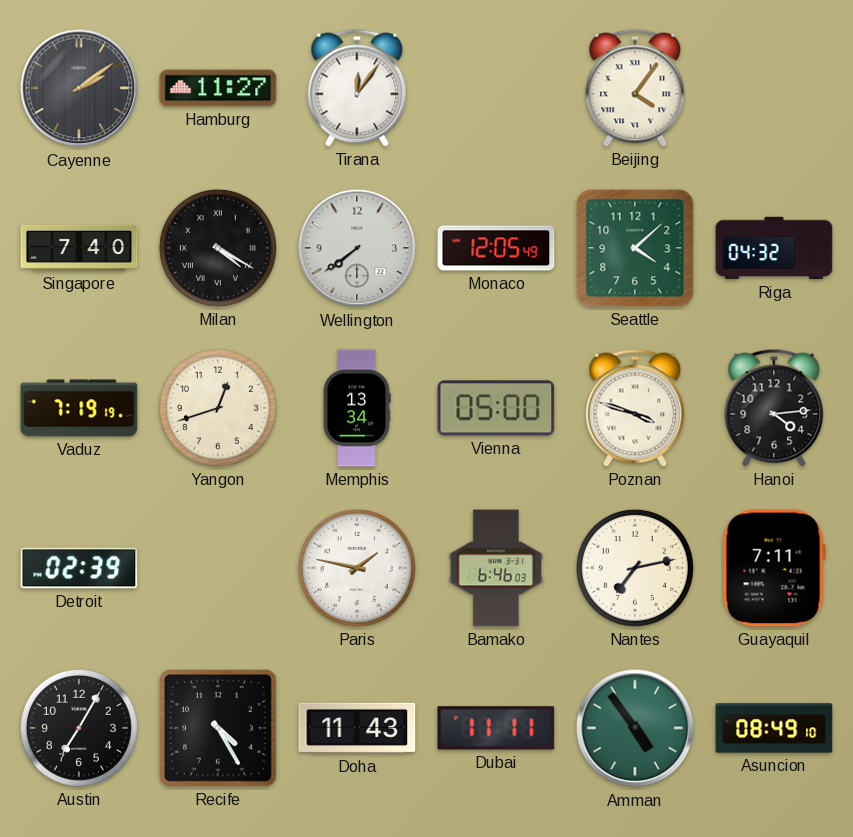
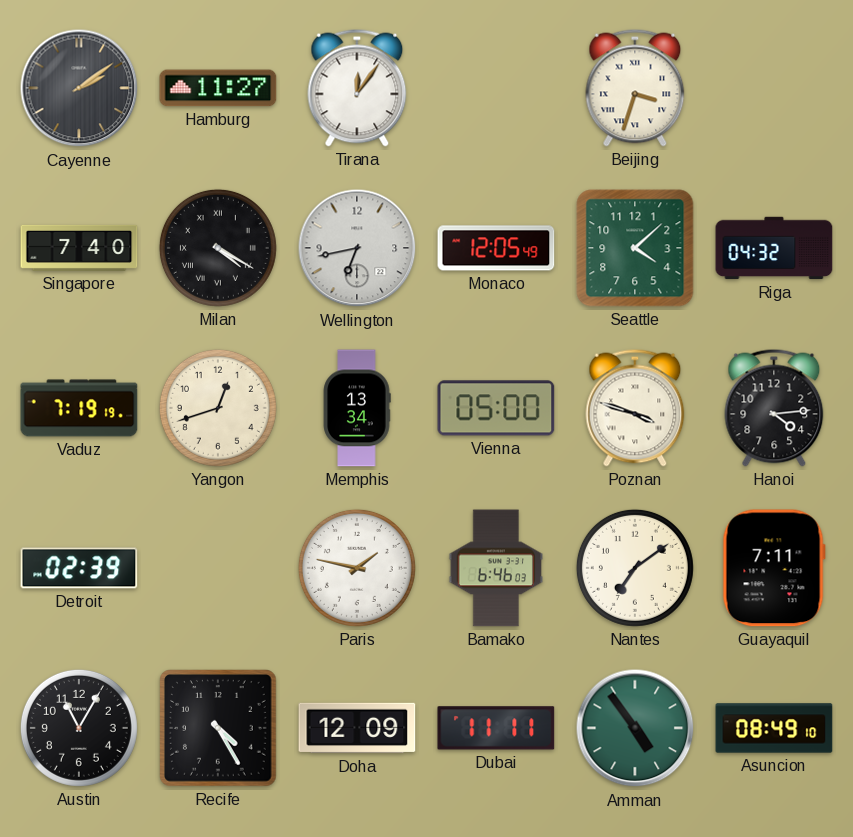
Beijing: 4:06 -> 3:33 (635, 88)
Wellington: 7:39 -> 6:43 (357, 248)
Nantes: 7:13 -> 7:09 (635, 568)
Austin: 7:05 -> 11:05 (79, 728)
Doha: 11:43 -> 12:09 (357, 728)
